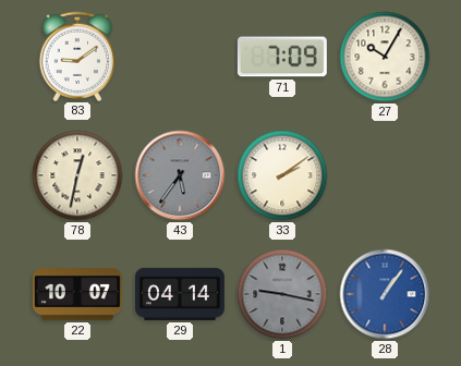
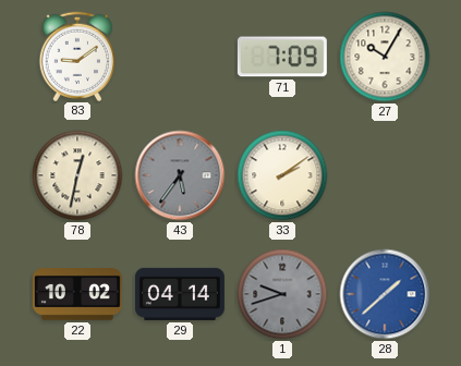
22: 10:07 -> 10:02 (77, 295)
1: 9:17 -> 9:42 (282, 294)
28: 1:06 -> 1:38 (385, 294)
